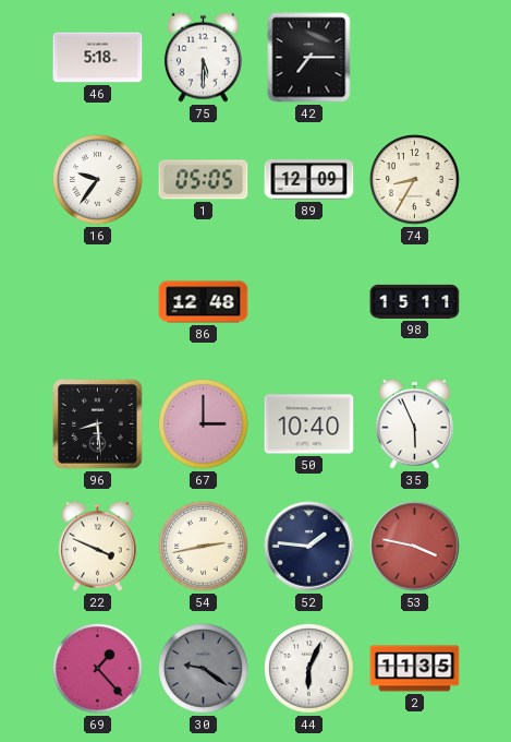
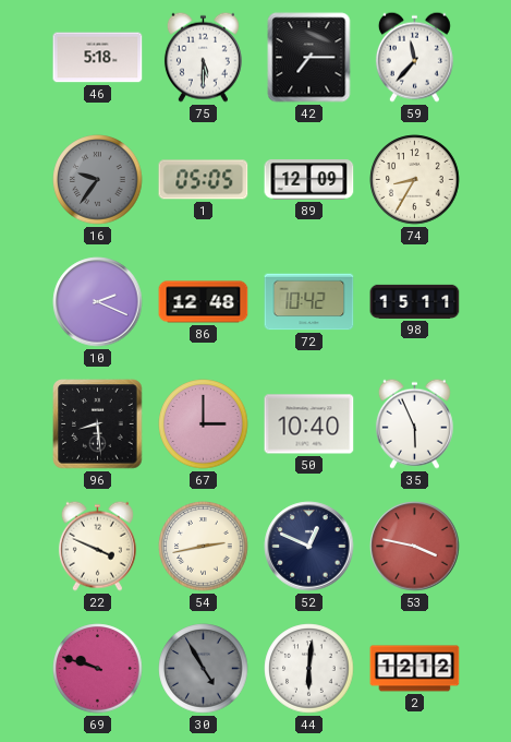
59: none -> 11:37 (414, 57)
16 dial: white -> grey (98, 180)
10: none -> 2:19 (98, 302)
72: none -> 10:42 (309, 302)
52: 1:46 -> 12:49 (309, 547)
69: 1:23 -> 9:48 (98, 669)
30: 9:21 -> 4:55 (204, 669)
44: 6:04 -> 6:01 (309, 669)
2: 11:35 -> 12:12 (415, 669)
